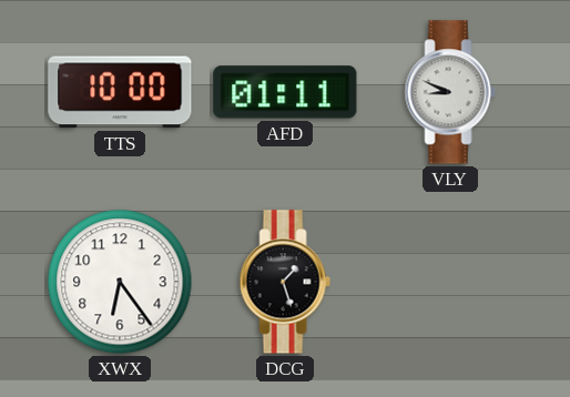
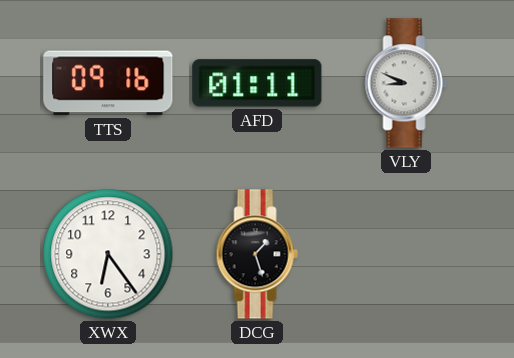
TTS: 10:00 -> 09:16 (108, 83)
